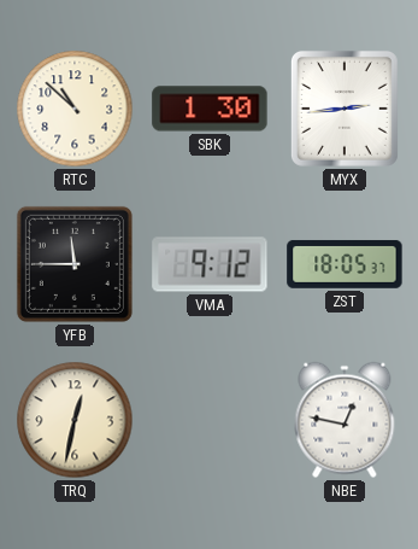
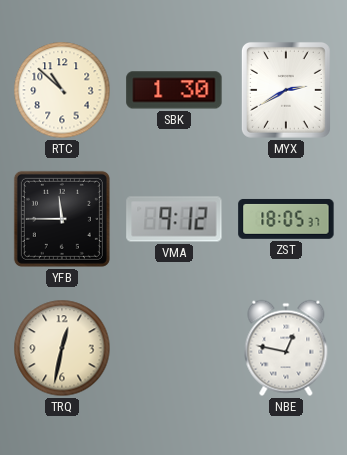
MYX: 2:44 -> 2:40 (286, 90)
